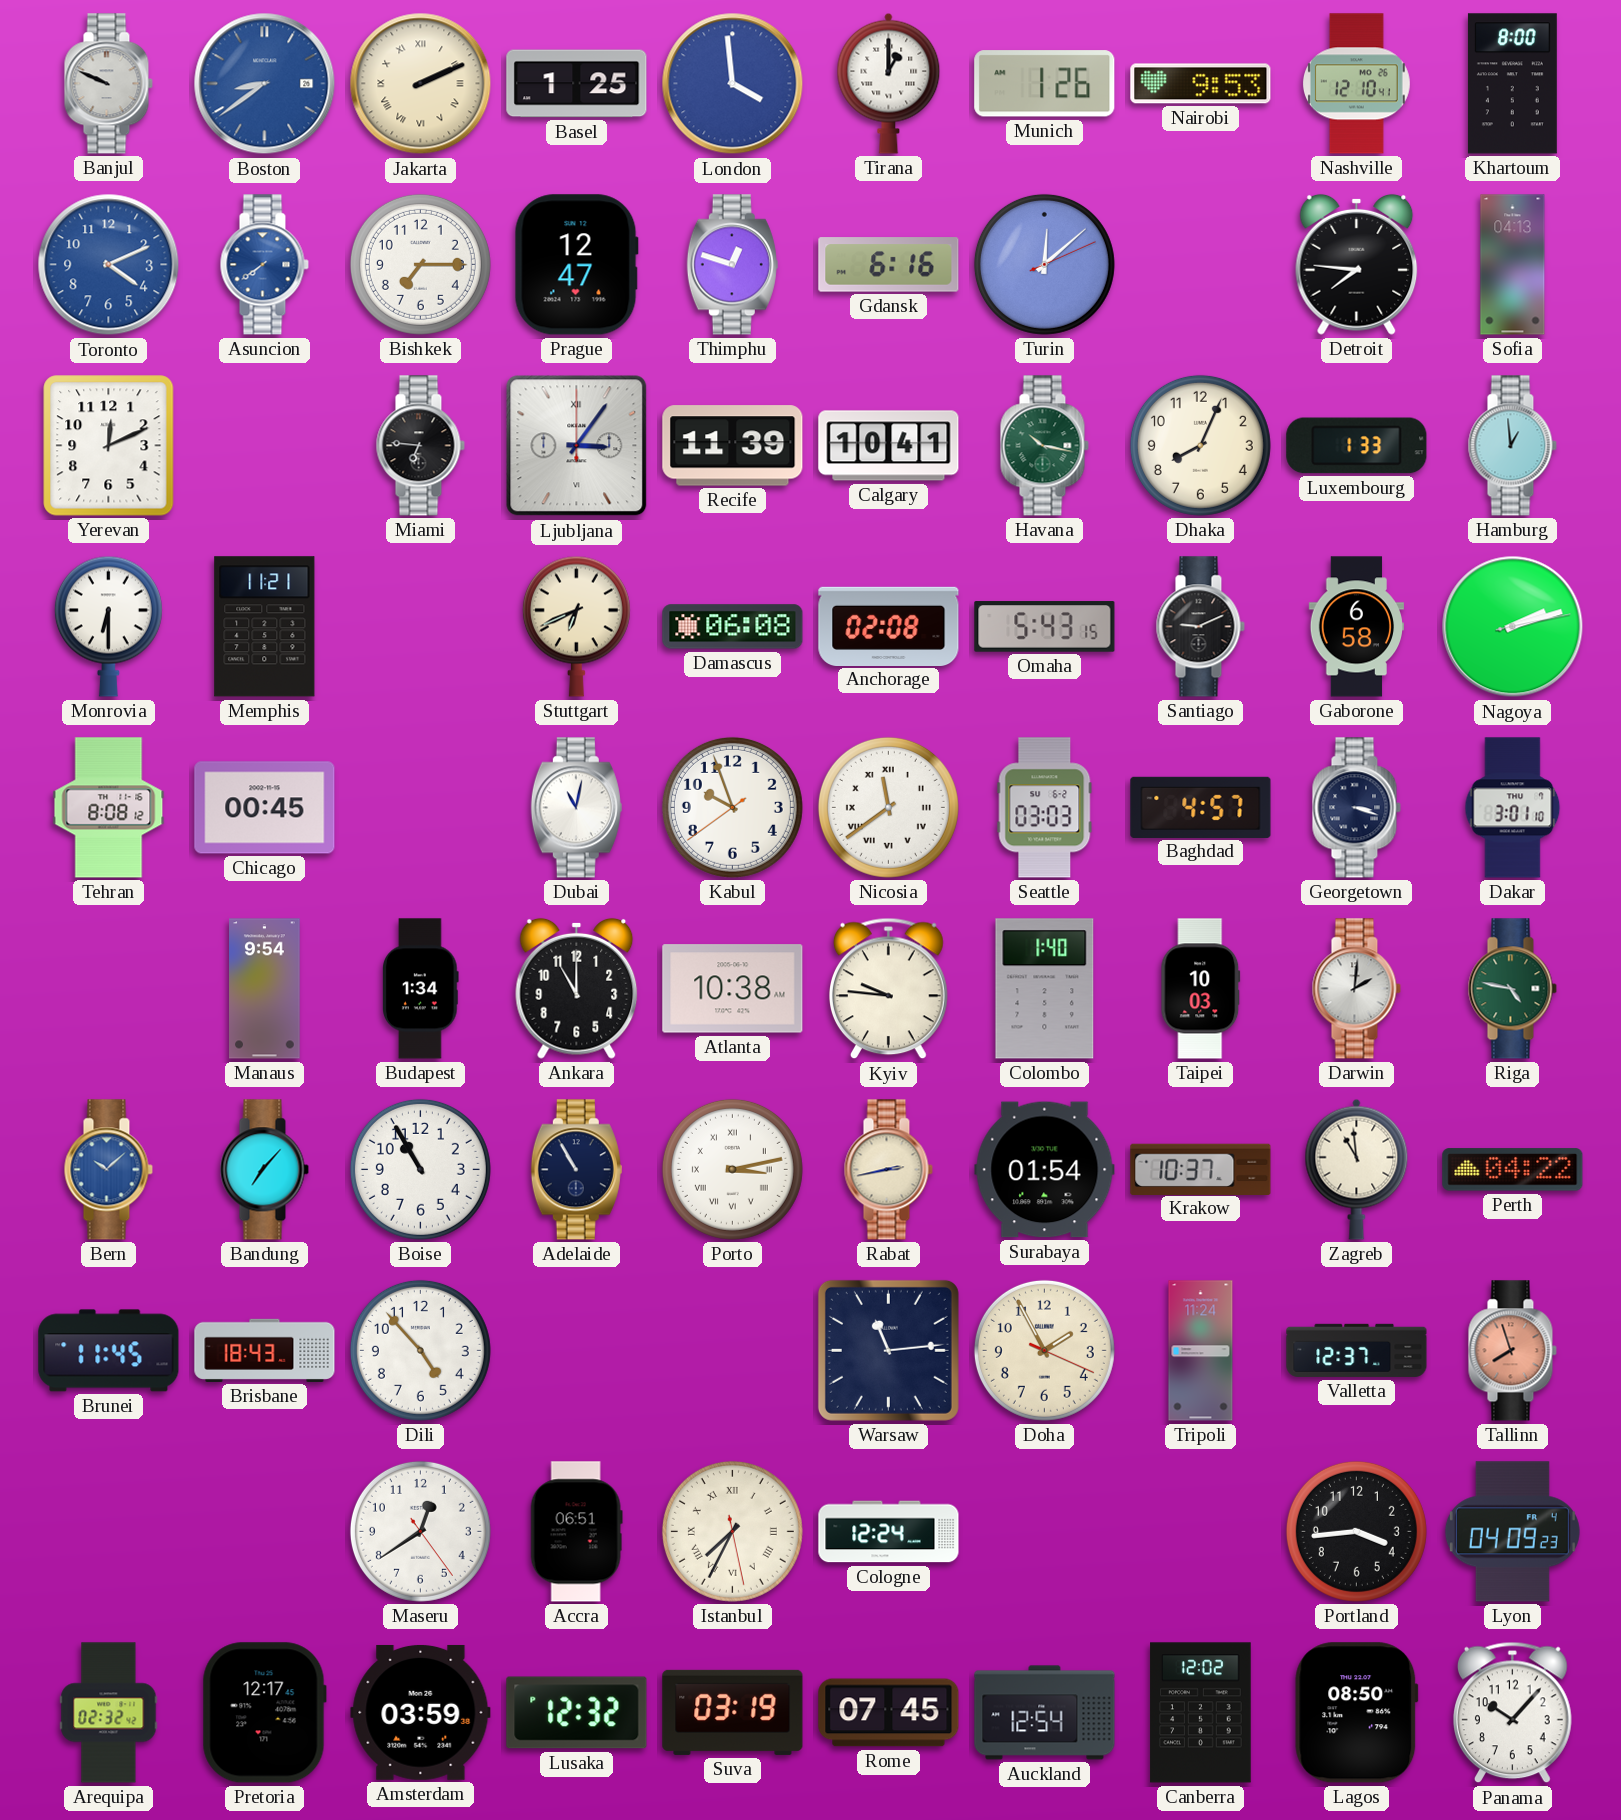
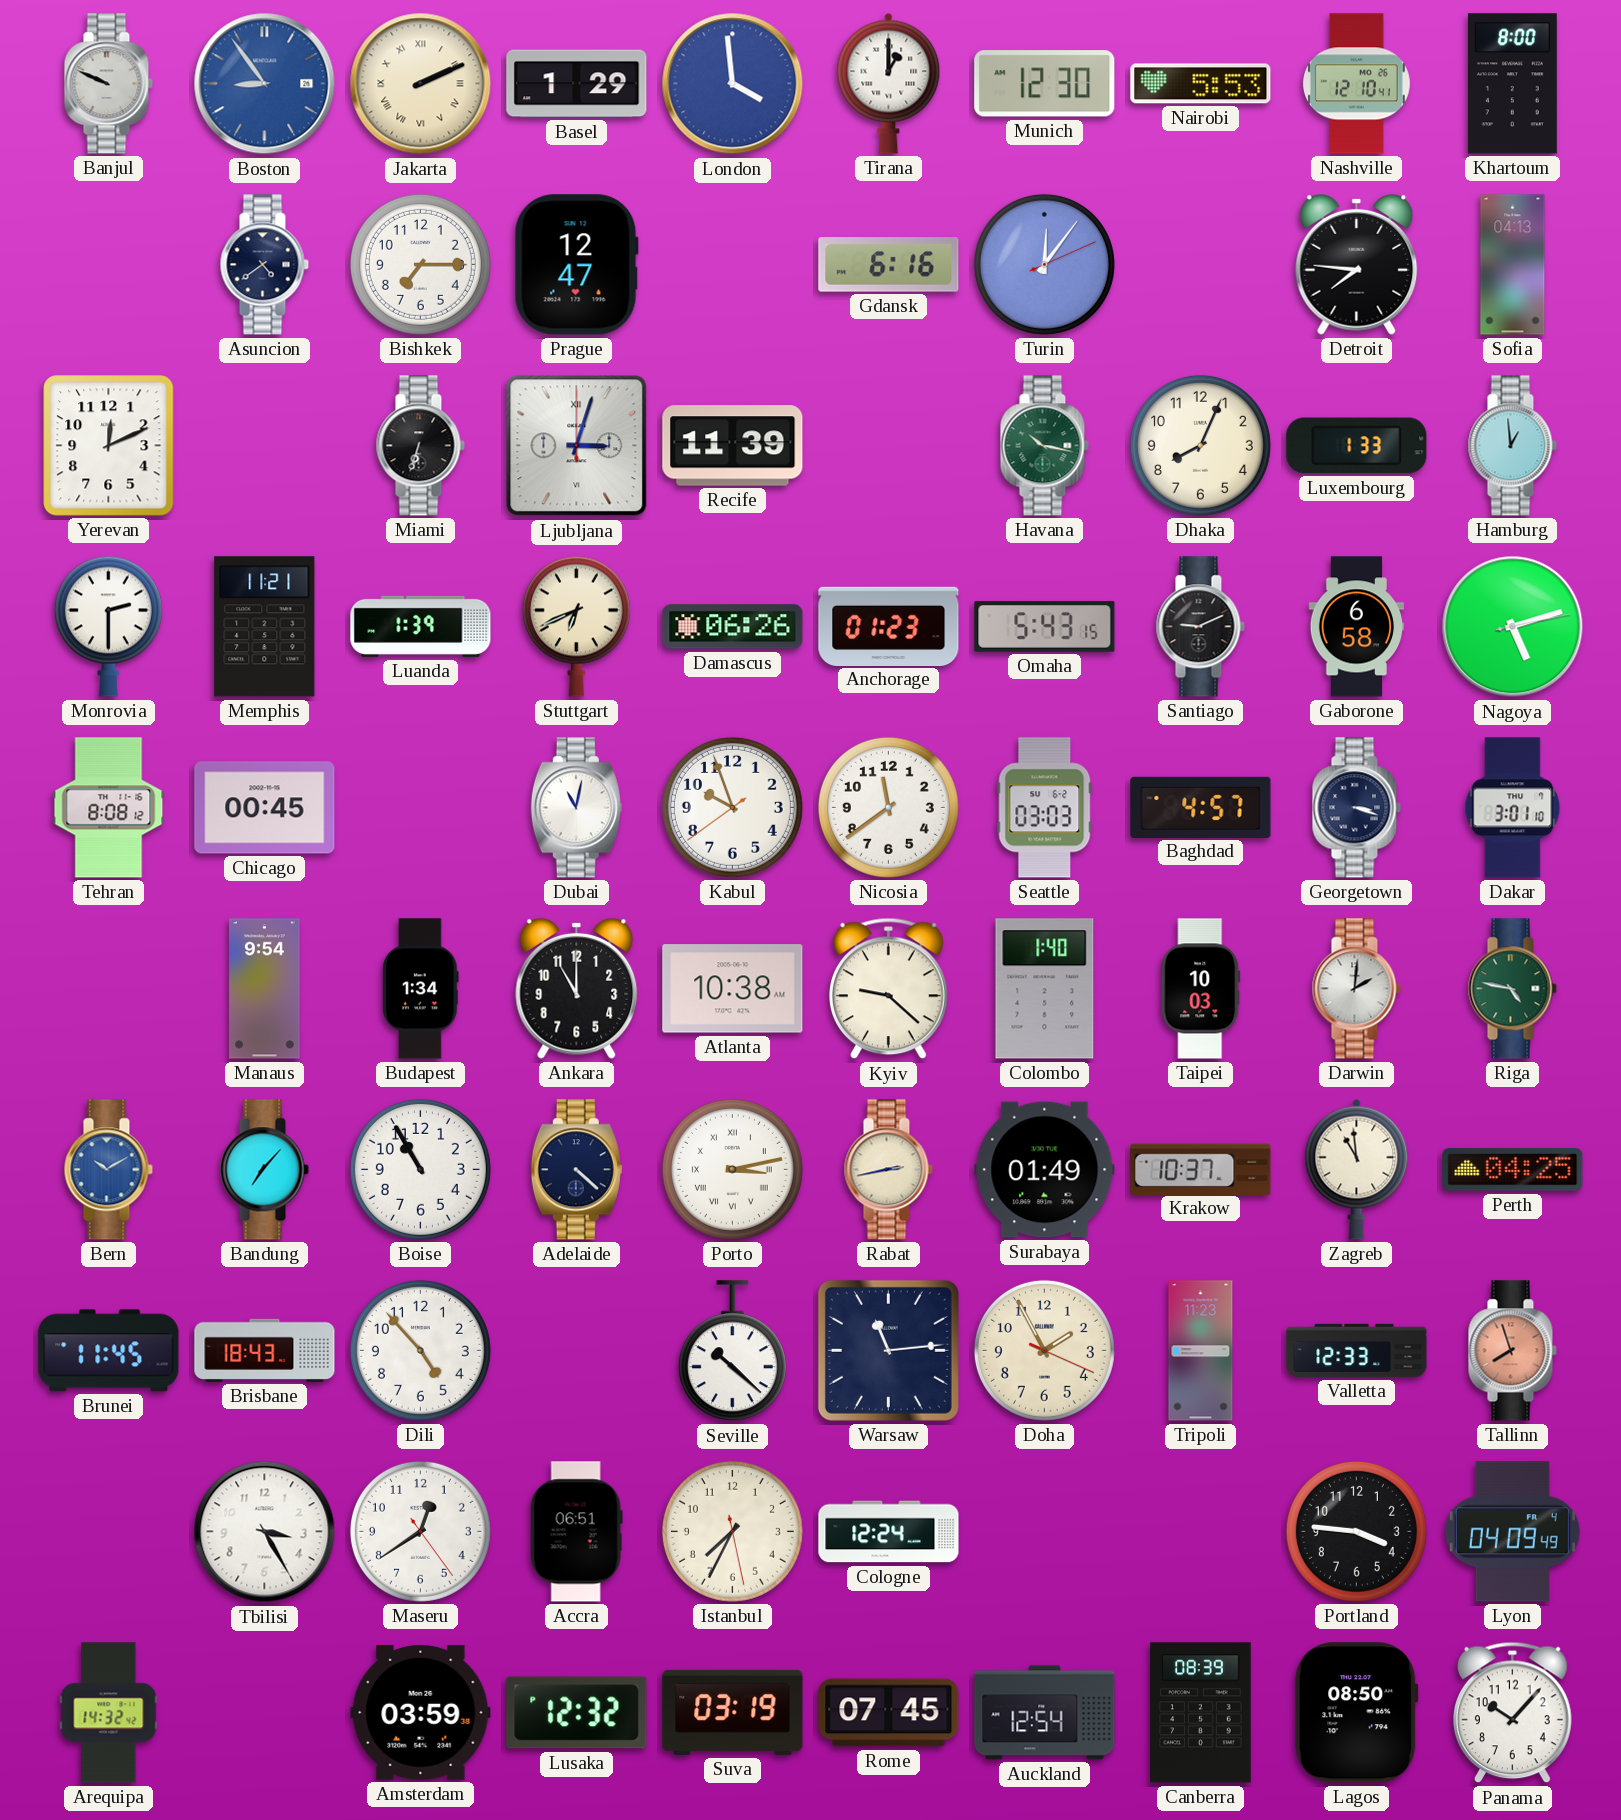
Boston: 8:39 -> 8:54 (265, 84)
Basel: 1:25 -> 1:29 (577, 84)
Munich: 1:26 -> 12:30 (1045, 84)
Nairobi: 9:53 -> 5:53 (1201, 84)
Toronto: 4:11 -> none (109, 265)
Asuncion: 7:39 -> 4:39 (264, 265)
Asuncion dial: blue -> navy (264, 265)
Thimphu: 12:48 -> none (732, 265)
Turin: 12:08 -> 12:06 (1044, 264)
Miami: 6:46 -> 6:33 (420, 446)
Ljubljana: 3:06 -> 3:03 (577, 446)
Calgary: 10:41 -> none (889, 446)
Monrovia: 6:30 -> 2:30 (108, 626)
Luanda: none -> 1:39 (421, 626)
Damascus: 06:08 -> 06:26 (733, 627)
Anchorage: 02:08 -> 01:23 (889, 626)
Nagoya: 2:12 -> 5:12 (1513, 627)
Nicosia numerals: Roman -> Arabic (888, 807)
Kyiv: 9:46 -> 9:22 (889, 989)
Bern: 10:08 -> 10:10 (108, 1170)
Adelaide: 10:55 -> 4:22 (576, 1170)
Surabaya: 01:54 -> 01:49 (1045, 1170)
Perth: 04:22 -> 04:25 (1513, 1170)
Seville: none -> 10:22 (732, 1351)
Tripoli: 11:24 -> 11:23 (1201, 1351)
Valletta: 12:37 -> 12:33 (1357, 1350)
Tbilisi: none -> 3:25 (265, 1532)
Istanbul numerals: Roman -> Arabic (732, 1531)
Portland: 3:44 -> 3:46 (1356, 1531)
Lyon: 04:09:23 -> 04:09:49 (1512, 1532)
Arequipa: 02:32 -> 14:32 (109, 1713)
Pretoria: 12:17 -> none (264, 1713)
Canberra: 12:02 -> 08:39 (1201, 1713)
